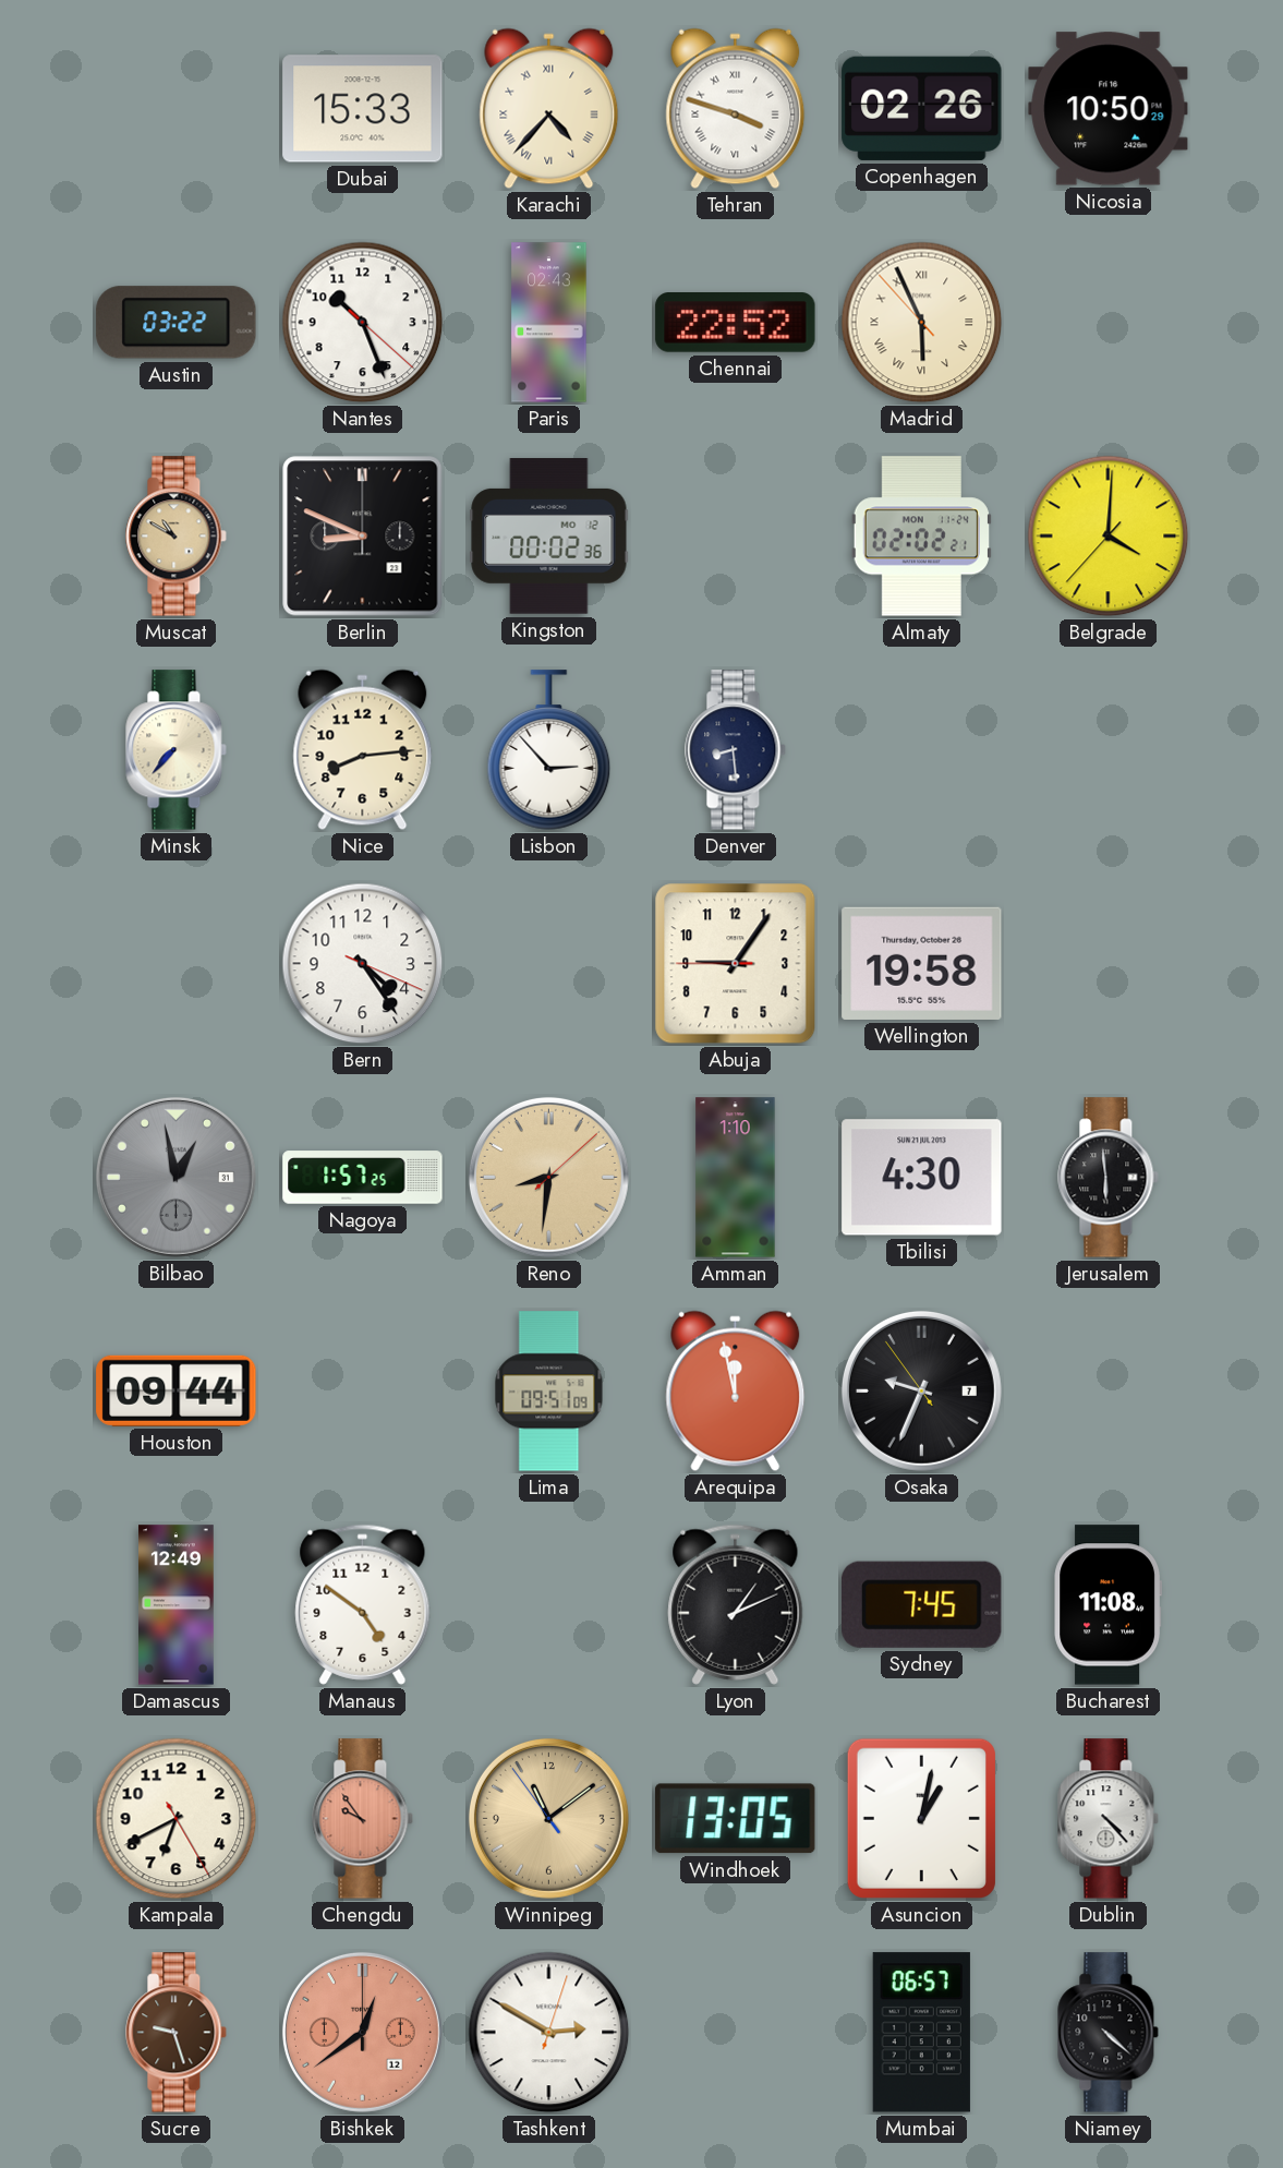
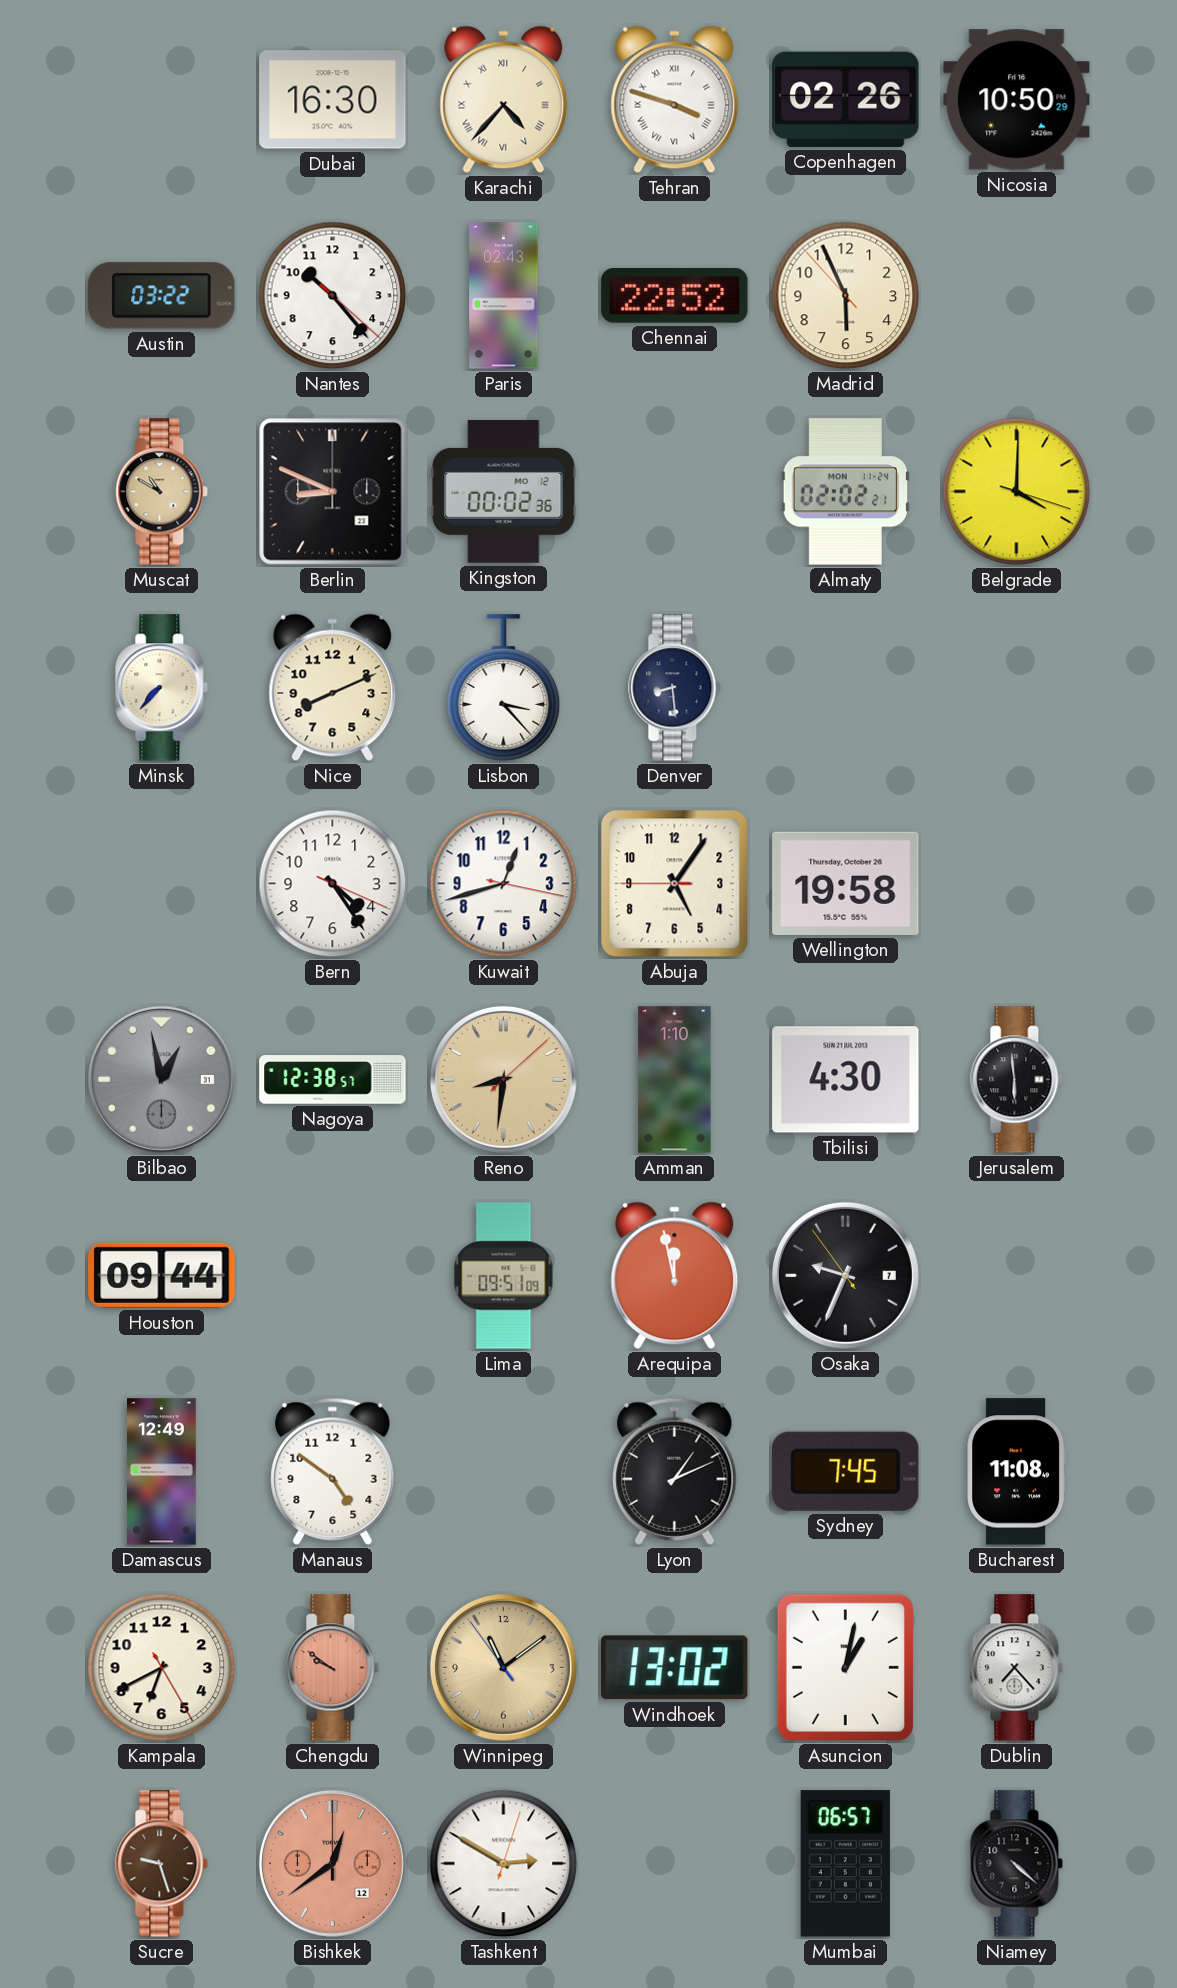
Dubai: 15:33 -> 16:30 (333, 100)
Nantes: 10:26 -> 10:23 (333, 296)
Madrid numerals: Roman -> Arabic (846, 296)
Belgrade: 4:00:37 -> 4:00:18 (1017, 492)
Nice: 8:14 -> 8:11 (333, 688)
Lisbon: 2:53 -> 3:23 (504, 688)
Kuwait: none -> 12:42 (504, 884)
Abuja: 9:05 -> 5:05 (675, 884)
Nagoya: 1:57 -> 12:38 (333, 1080)
Chengdu: 9:54 -> 9:51 (333, 1668)
Windhoek: 13:05 -> 13:02 (675, 1668)
Dublin: 4:23 -> 7:23 (1017, 1668)
